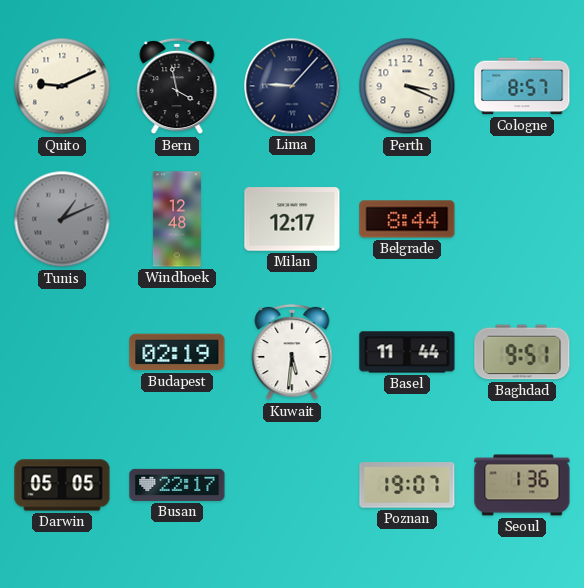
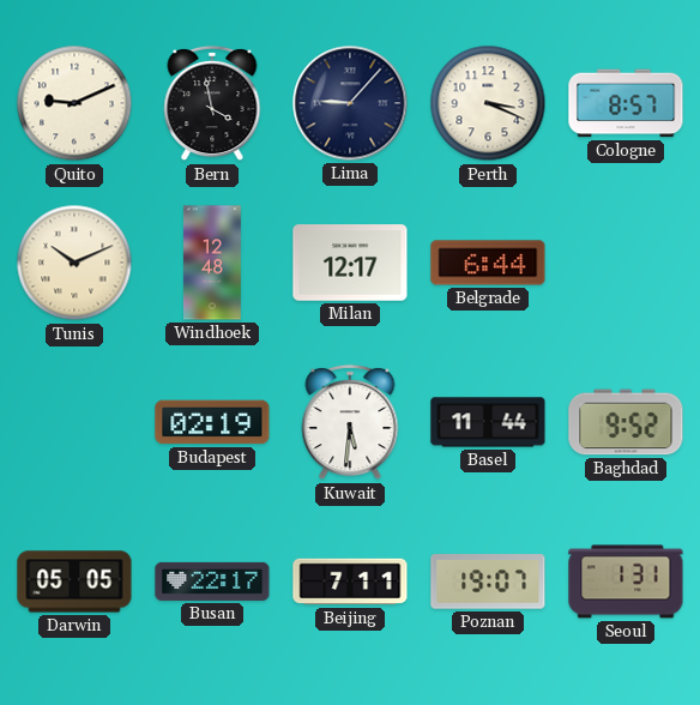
Tunis: 1:11 -> 10:11 (74, 263)
Tunis dial: grey -> cream (74, 263)
Belgrade: 8:44 -> 6:44 (488, 263)
Baghdad: 9:51 -> 9:52 (626, 422)
Beijing: none -> 7:11 (350, 582)
Seoul: 1:36 -> 1:31 (626, 582)
